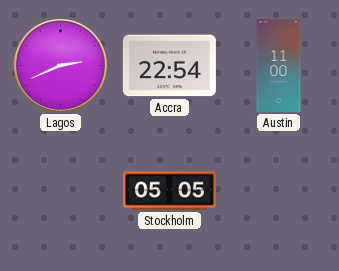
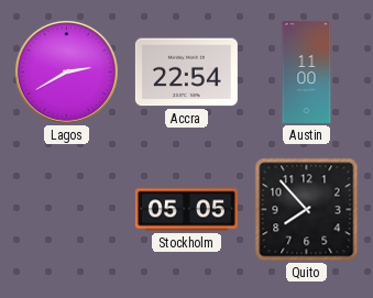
Lagos: 2:41 -> 2:40 (66, 71)
Quito: none -> 7:53 (307, 210)
